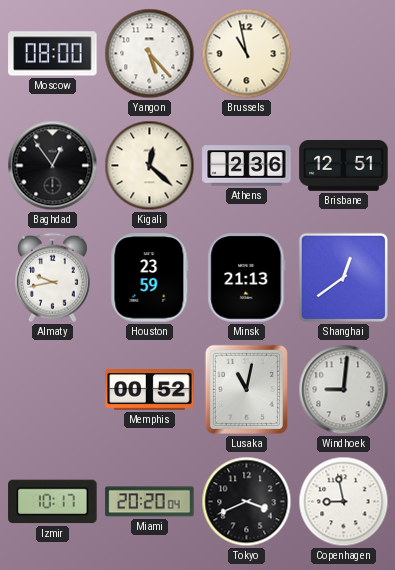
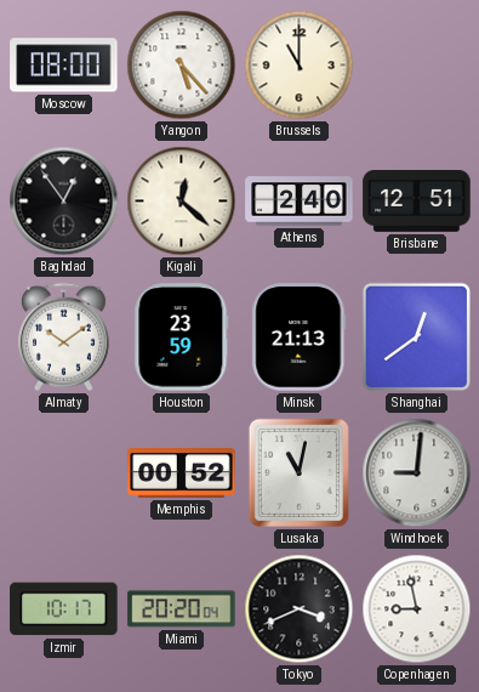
Brussels: 10:58 -> 11:00 (300, 66)
Athens: 2:36 -> 2:40 (300, 202)
Almaty: 9:43 -> 10:09 (63, 338)
